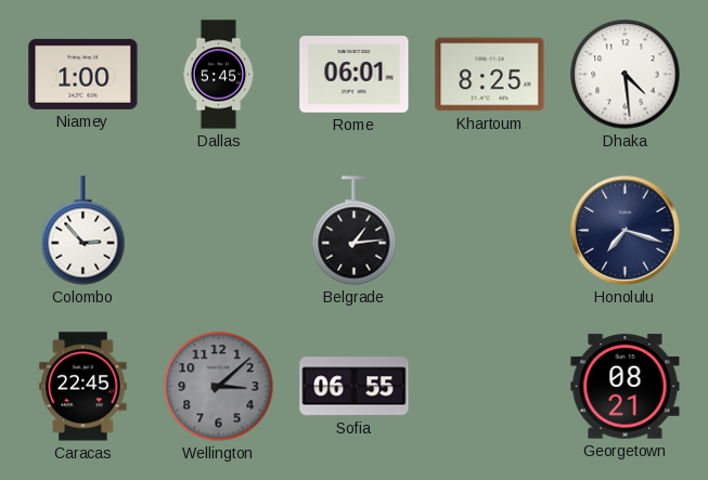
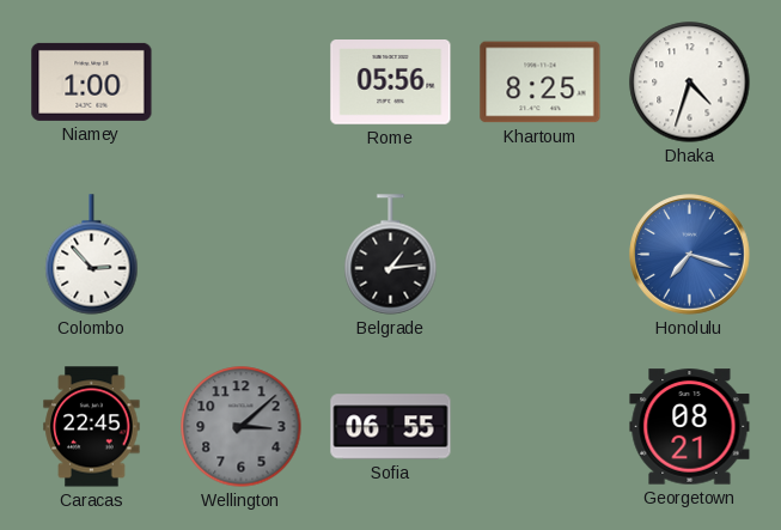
Dallas: 5:45 -> none (219, 75)
Rome: 06:01 -> 05:56 (391, 83)
Dhaka: 4:29 -> 4:33 (690, 83)
Honolulu dial: navy -> blue (690, 255)
